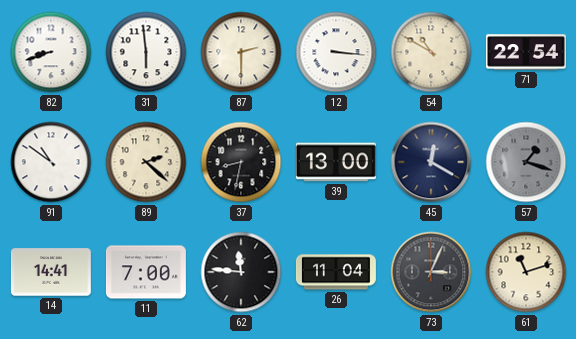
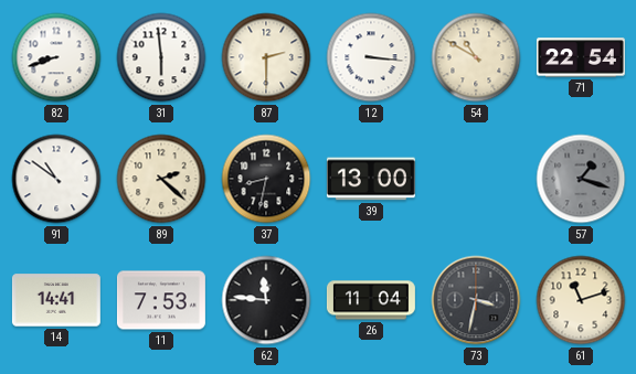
45: 12:20 -> none (431, 162)
11: 7:00 -> 7:53 (161, 300)
73: 3:04 -> 3:32 (476, 300)
